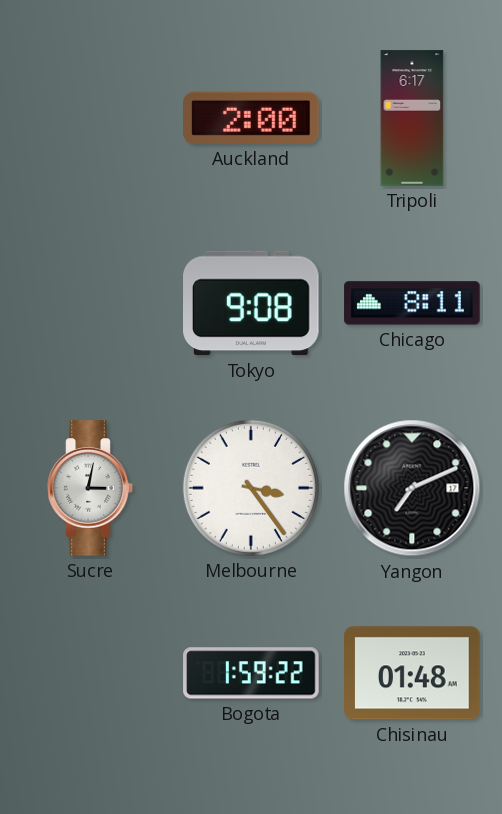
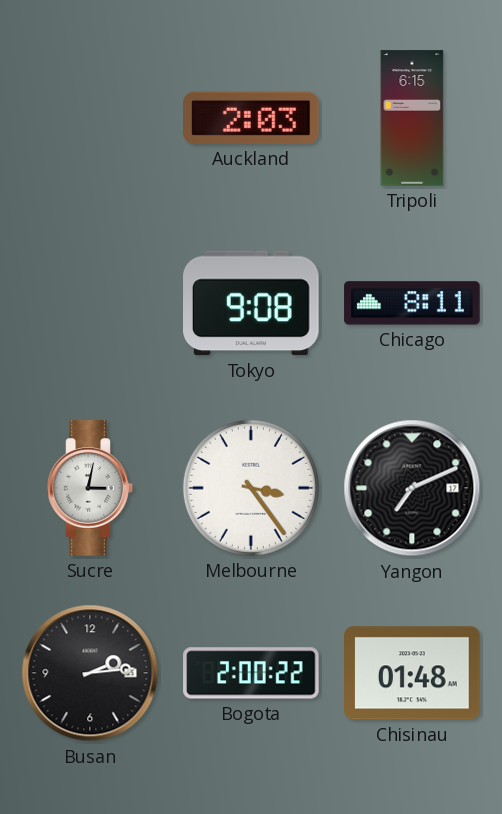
Auckland: 2:00 -> 2:03 (251, 118)
Tripoli: 6:17 -> 6:15 (412, 118)
Busan: none -> 2:14 (90, 673)
Bogota: 1:59 -> 2:00 (251, 673)
